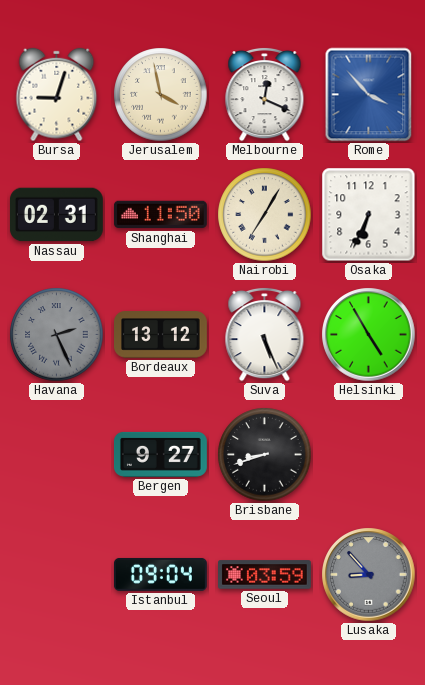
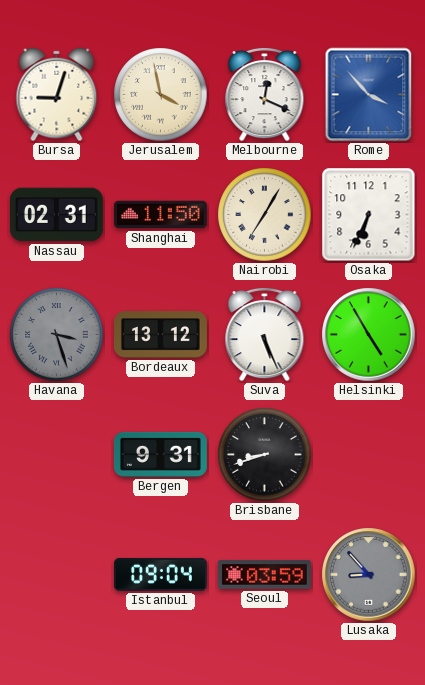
Havana: 2:26 -> 3:27 (57, 335)
Bergen: 9:27 -> 9:31 (160, 454)
